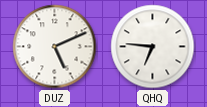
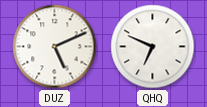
QHQ: 6:46 -> 6:49 (153, 47)
